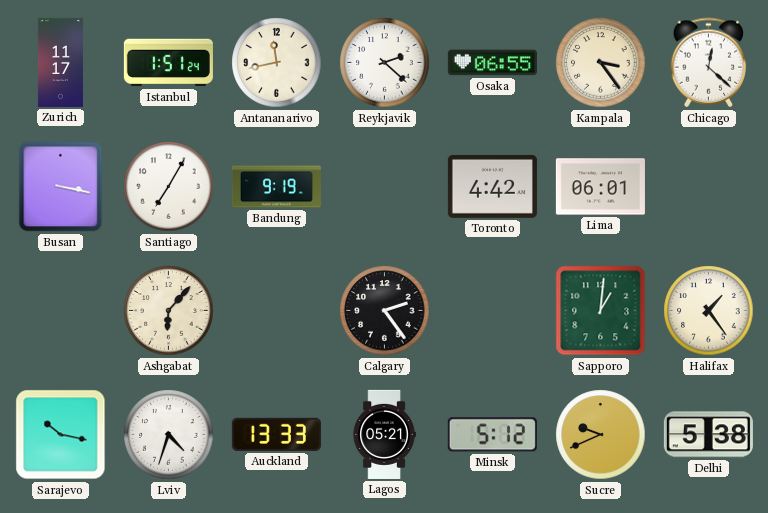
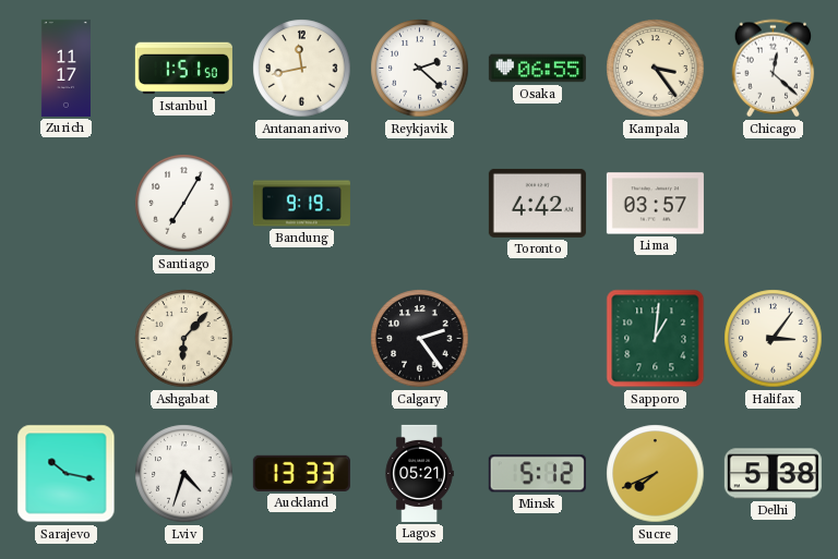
Istanbul: 1:51:24 -> 1:51:50 (183, 69)
Busan: 3:17 -> none (61, 187)
Lima: 06:01 -> 03:57 (655, 204)
Halifax: 1:24 -> 3:06 (774, 339)
Sucre: 9:41 -> 7:41 (656, 474)
